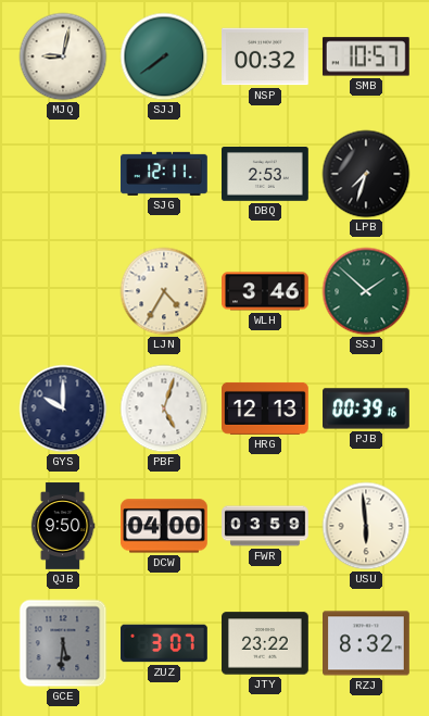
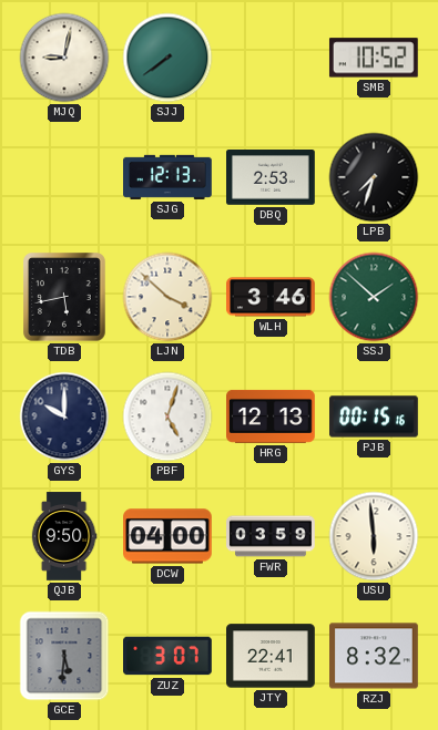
NSP: 00:32 -> none (266, 56)
SMB: 10:57 -> 10:52 (374, 58)
SJG: 12:11 -> 12:13 (169, 177)
TDB: none -> 5:43 (65, 298)
LJN: 4:35 -> 3:52 (167, 297)
PJB: 00:39 -> 00:15 (375, 417)
JTY: 23:22 -> 22:41 (272, 656)
